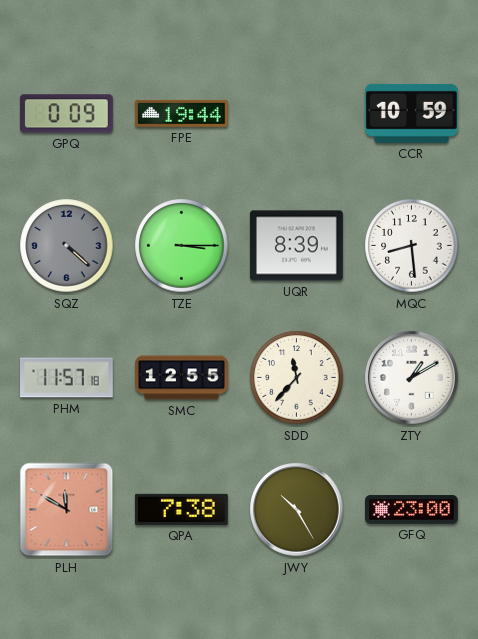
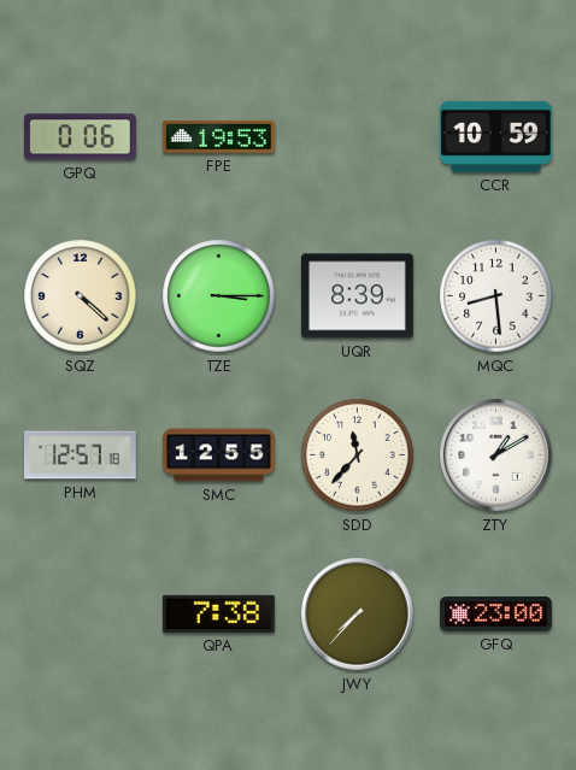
GPQ: 0:09 -> 0:06 (80, 137)
FPE: 19:44 -> 19:53 (218, 136)
SQZ dial: grey -> cream (81, 296)
PHM: 11:57 -> 12:57 (81, 455)
PLH: 11:50 -> none (67, 510)
JWY: 10:25 -> 7:37 (358, 615)
